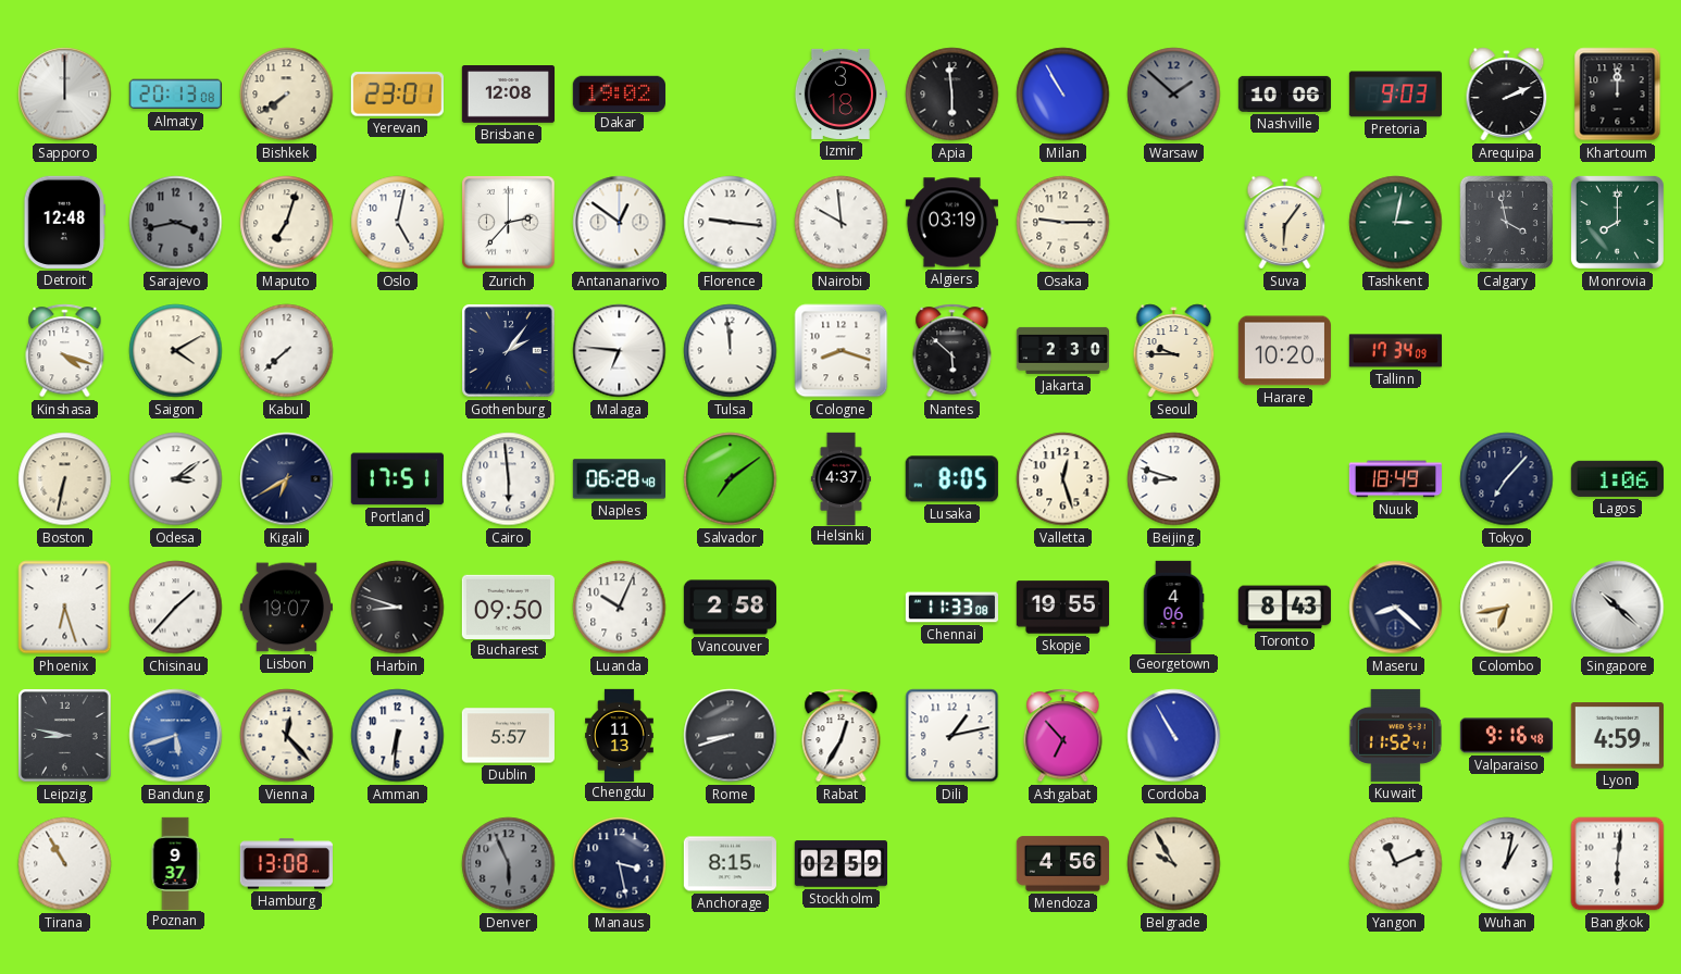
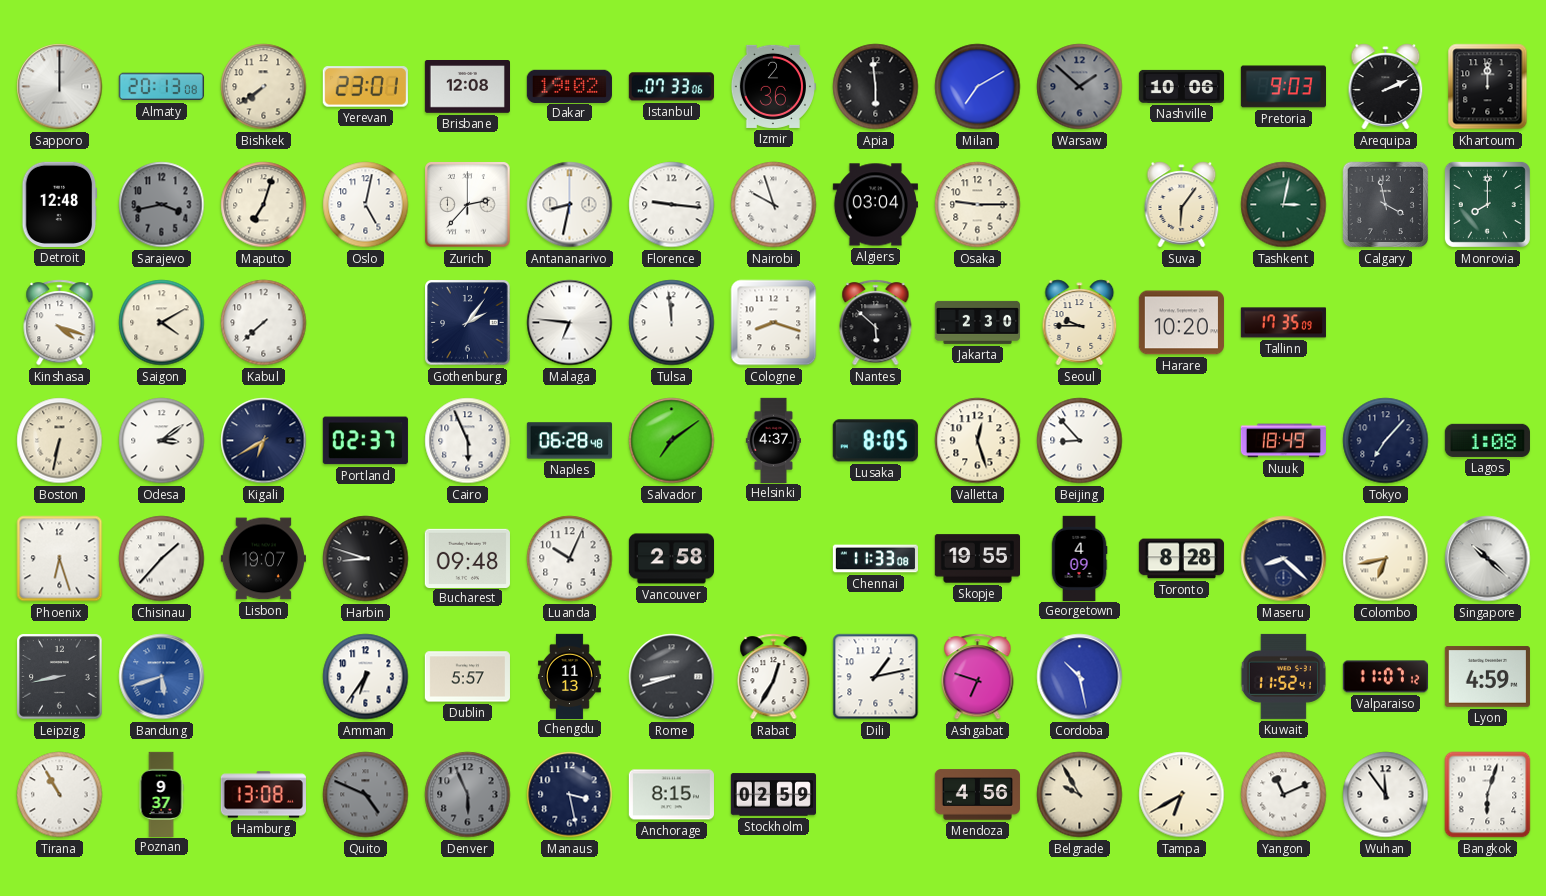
Istanbul: none -> 07:33 (671, 87)
Izmir: 3:18 -> 2:36 (773, 86)
Milan: 10:55 -> 7:10 (978, 87)
Antananarivo: 12:51 -> 8:32 (570, 205)
Nairobi: 9:59 -> 9:57 (774, 205)
Algiers: 03:19 -> 03:04 (875, 205)
Tallinn: 17:34 -> 17:35 (1283, 323)
Portland: 17:51 -> 02:37 (365, 441)
Cairo: 5:59 -> 5:56 (468, 441)
Beijing: 8:48 -> 8:53 (1080, 441)
Lagos: 1:06 -> 1:08 (1487, 440)
Bucharest: 09:50 -> 09:48 (467, 558)
Georgetown: 4:06 -> 4:09 (1079, 558)
Toronto: 8:43 -> 8:28 (1181, 559)
Leipzig: 8:47 -> 8:43 (60, 677)
Vienna: 12:23 -> none (287, 736)
Amman: 6:31 -> 6:36 (366, 677)
Ashgabat: 6:53 -> 6:48 (978, 677)
Cordoba: 10:55 -> 10:28 (1080, 677)
Valparaiso: 9:16 -> 11:07 (1385, 677)
Quito: none -> 4:49 (366, 795)
Tampa: none -> 6:40 (1182, 795)
Wuhan: 1:02 -> 11:54 (1386, 795)
Bangkok: 6:01 -> 6:03 (1488, 795)
